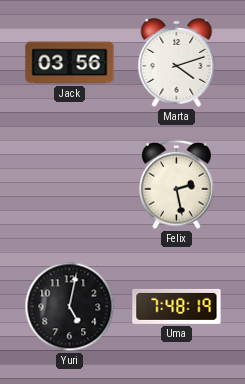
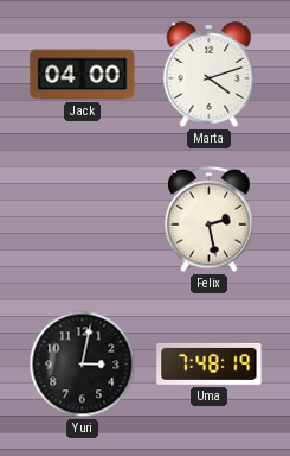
Jack: 03:56 -> 04:00 (83, 75)
Yuri: 5:02 -> 3:02 (83, 365)
